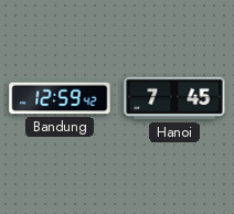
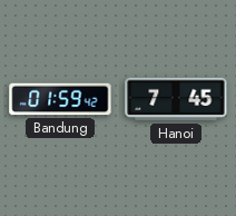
Bandung: 12:59 -> 01:59 (60, 99)
